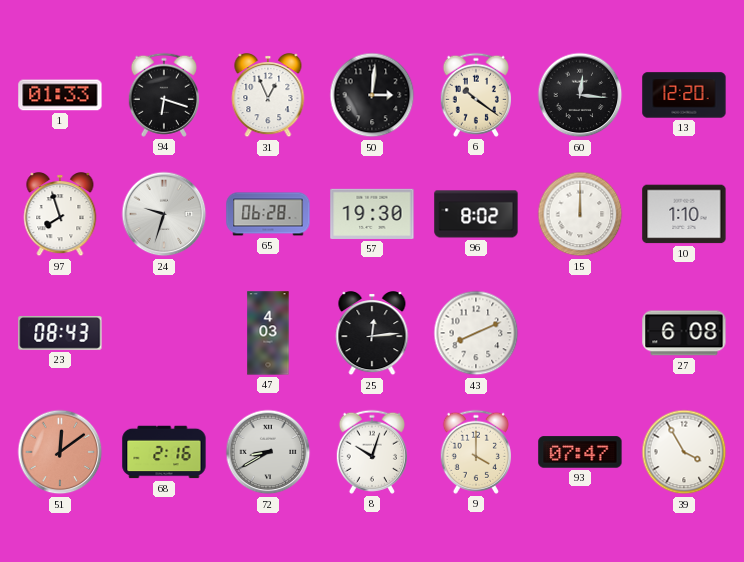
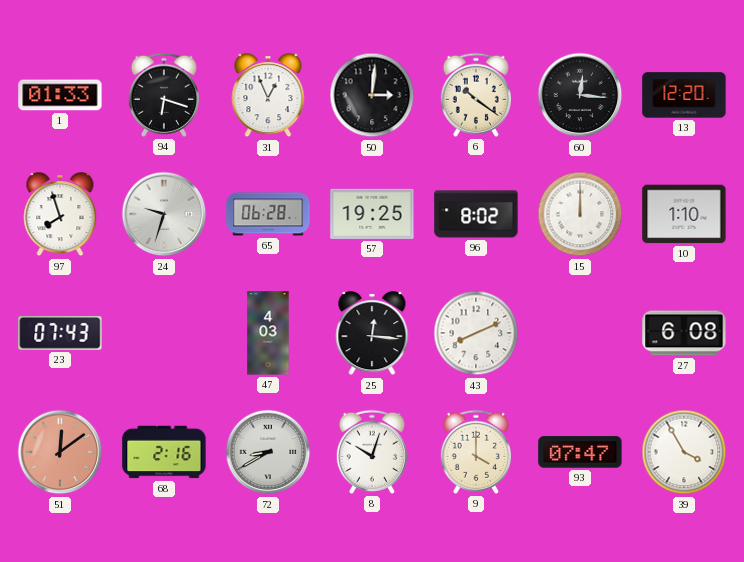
57: 19:30 -> 19:25 (372, 214)
23: 08:43 -> 07:43 (60, 334)
25: 12:14 -> 12:16 (372, 334)
